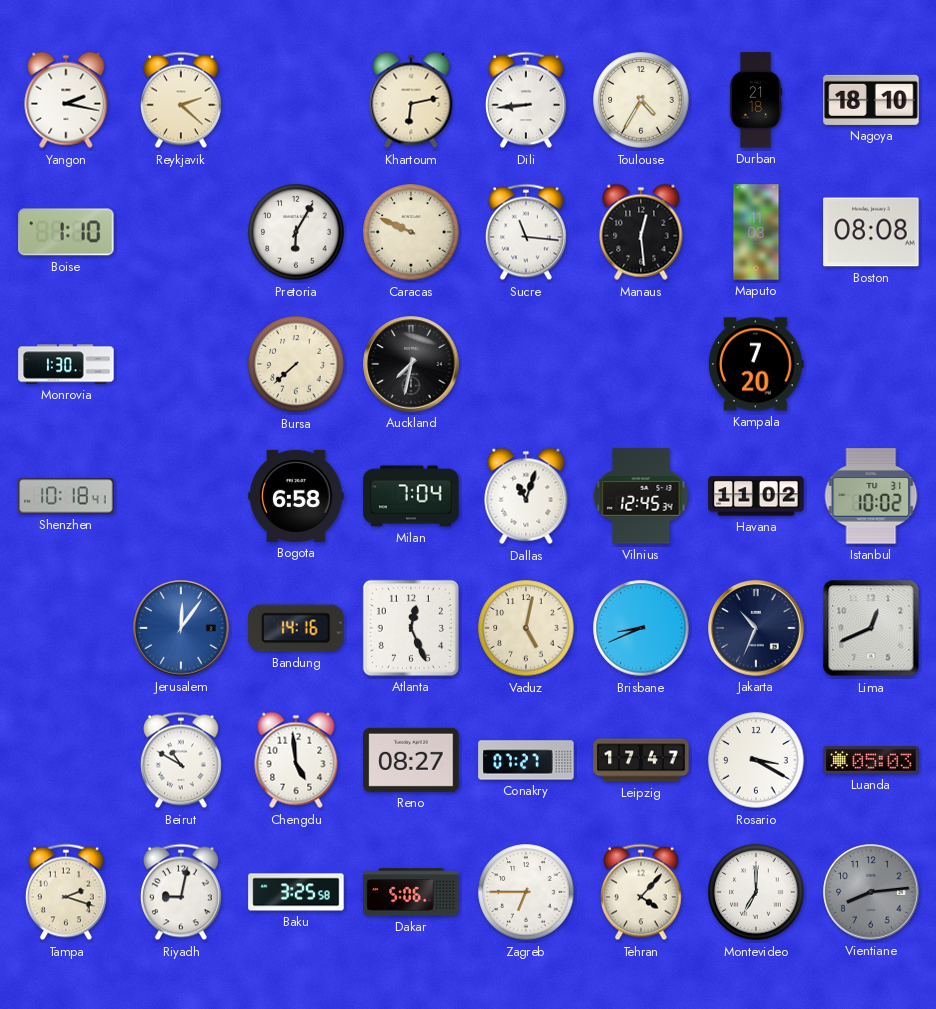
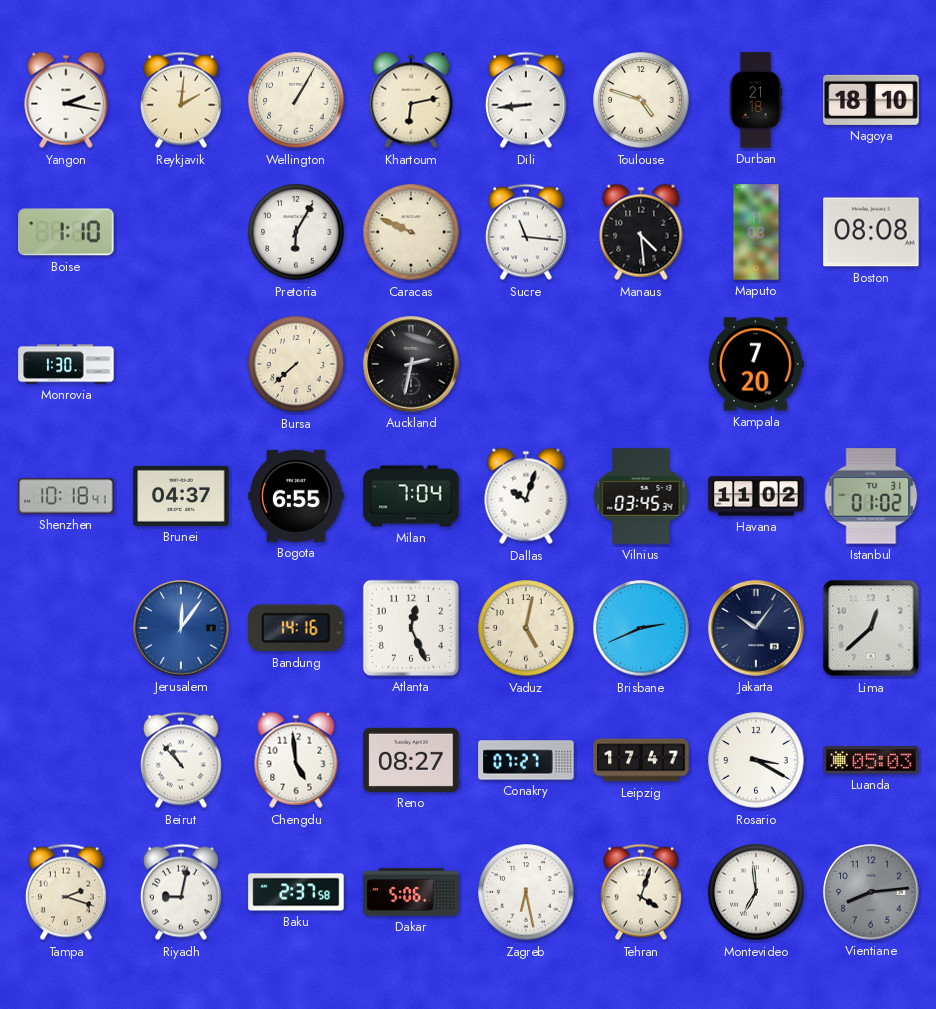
Reykjavik: 2:22 -> 2:01 (181, 100)
Wellington: none -> 1:05 (296, 100)
Toulouse: 4:35 -> 4:48 (641, 100)
Manaus: 12:29 -> 4:29 (641, 232)
Auckland: 7:32 -> 2:32 (411, 364)
Brunei: none -> 04:37 (181, 496)
Bogota: 6:58 -> 6:55 (296, 496)
Dallas: 11:03 -> 10:03 (526, 496)
Vilnius: 12:45 -> 03:45 (641, 496)
Istanbul: 10:02 -> 01:02 (871, 496)
Brisbane: 8:41 -> 2:41 (641, 628)
Jakarta: 10:34 -> 10:06 (756, 628)
Lima: 12:41 -> 12:38 (871, 628)
Beirut: 10:50 -> 10:53 (181, 760)
Baku: 3:25 -> 2:37 (296, 892)
Zagreb: 6:45 -> 6:28 (526, 892)
Tehran: 4:07 -> 4:03 (641, 892)
Montevideo: 7:00 -> 6:59 (756, 892)
